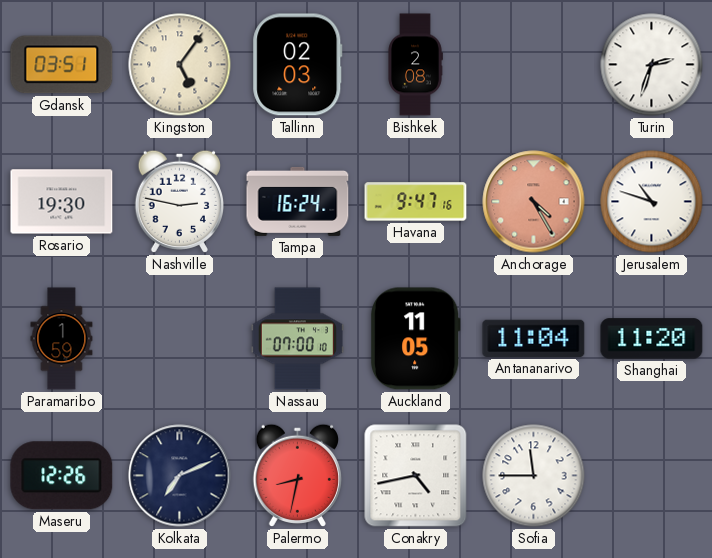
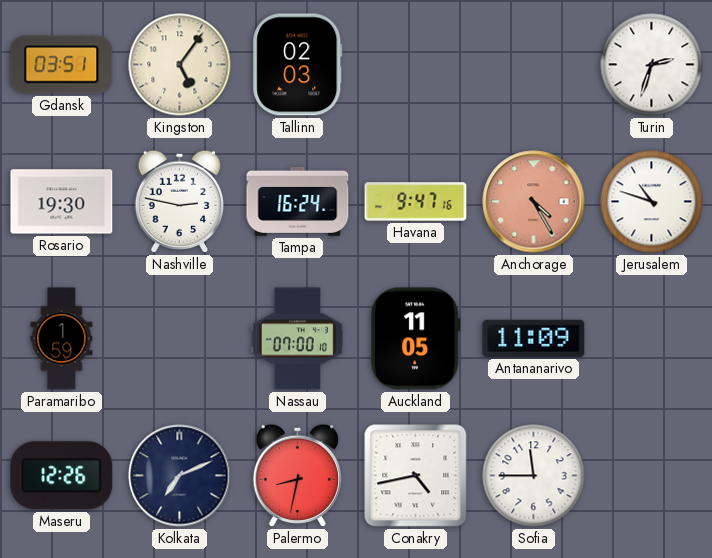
Bishkek: 2:08 -> none (415, 65)
Antananarivo: 11:04 -> 11:09 (534, 338)
Shanghai: 11:20 -> none (652, 339)
